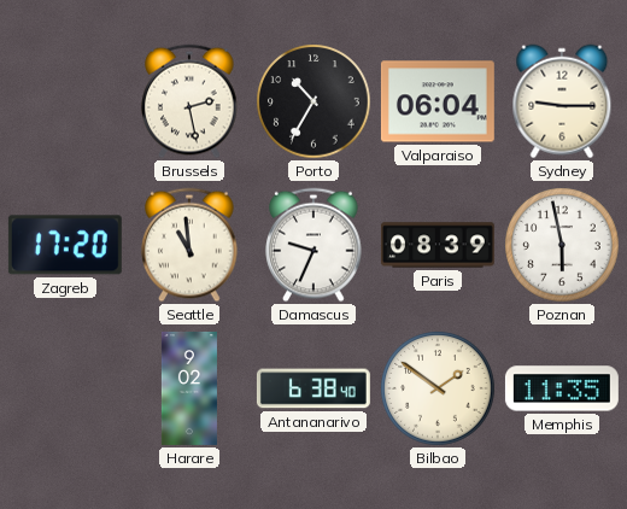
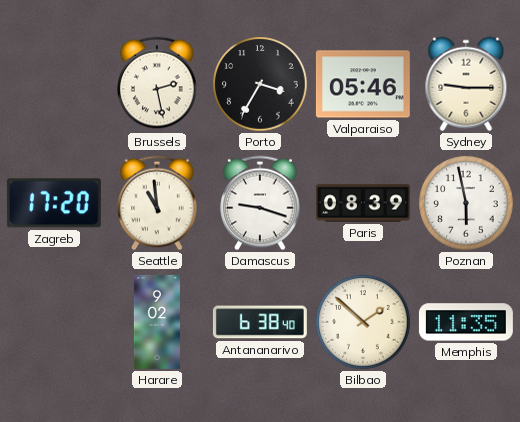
Porto: 10:35 -> 3:35 (260, 84)
Valparaiso: 06:04 -> 05:46 (363, 84)
Damascus: 9:34 -> 9:18 (260, 203)
Bilbao: 1:51 -> 1:52 (363, 322)
